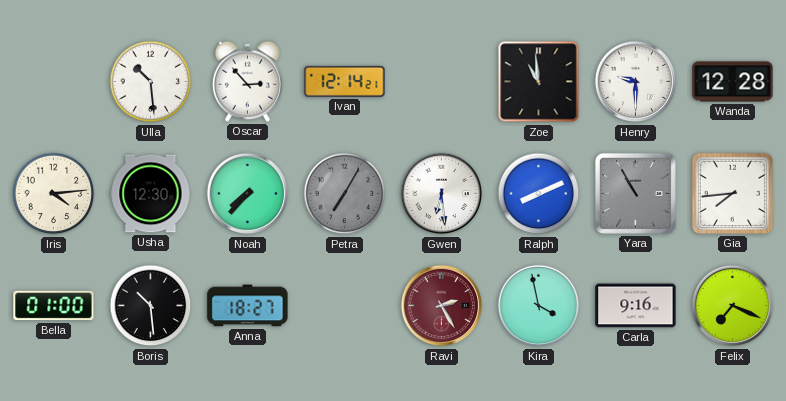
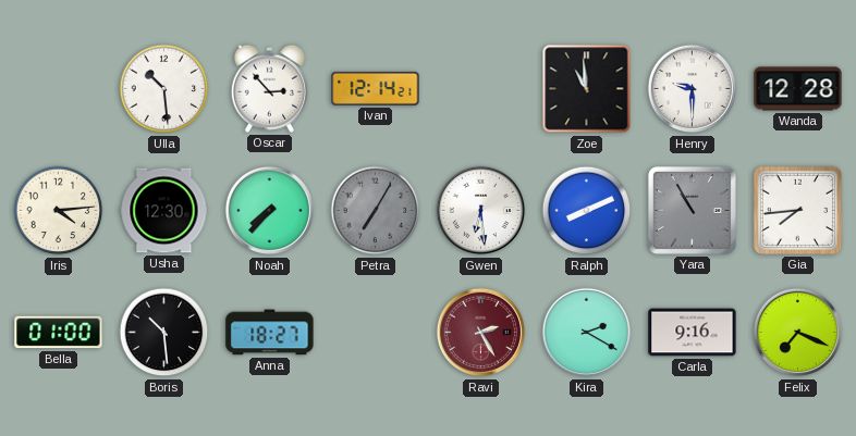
Kira: 3:58 -> 2:20 (587, 333)
